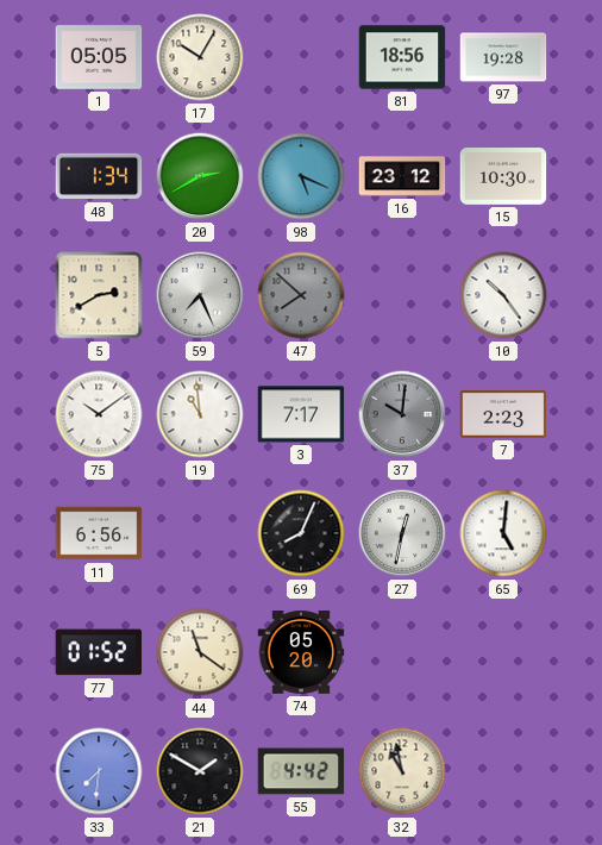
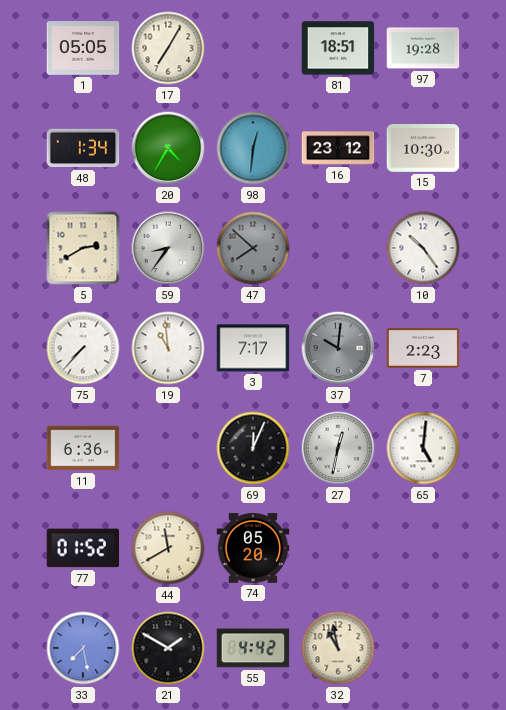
17: 10:05 -> 7:05 (168, 48)
81: 18:56 -> 18:51 (338, 48)
20: 2:40 -> 4:35 (168, 148)
98: 5:19 -> 12:31 (253, 148)
59: 7:26 -> 8:36 (168, 248)
75: 10:09 -> 7:37 (83, 348)
11: 6:56 -> 6:36 (83, 448)
69: 8:04 -> 12:04 (253, 448)
44: 11:21 -> 11:40 (168, 548)
33: 7:31 -> 7:28 (83, 648)
